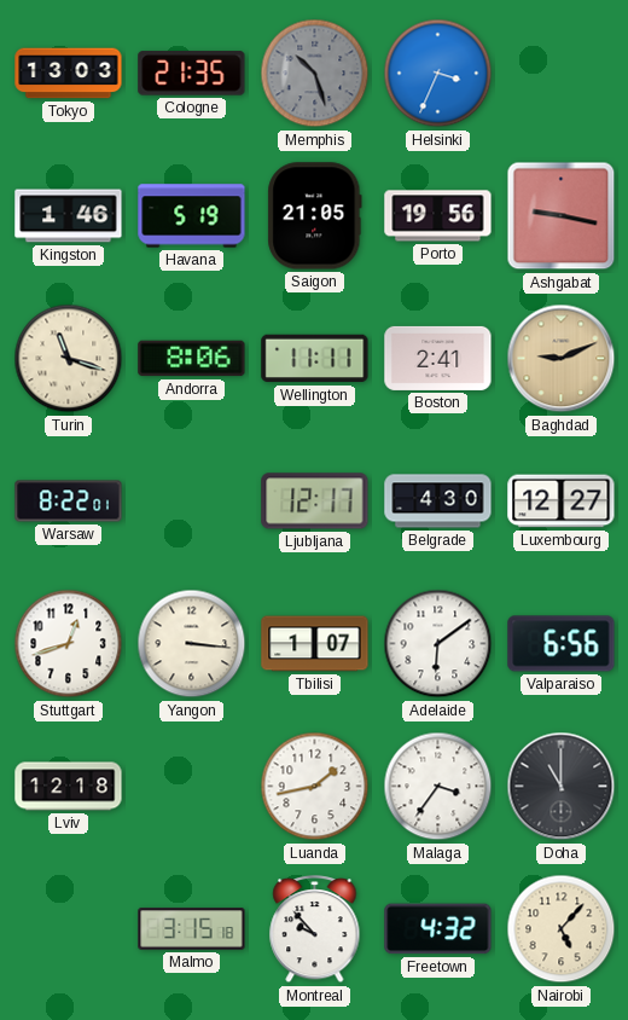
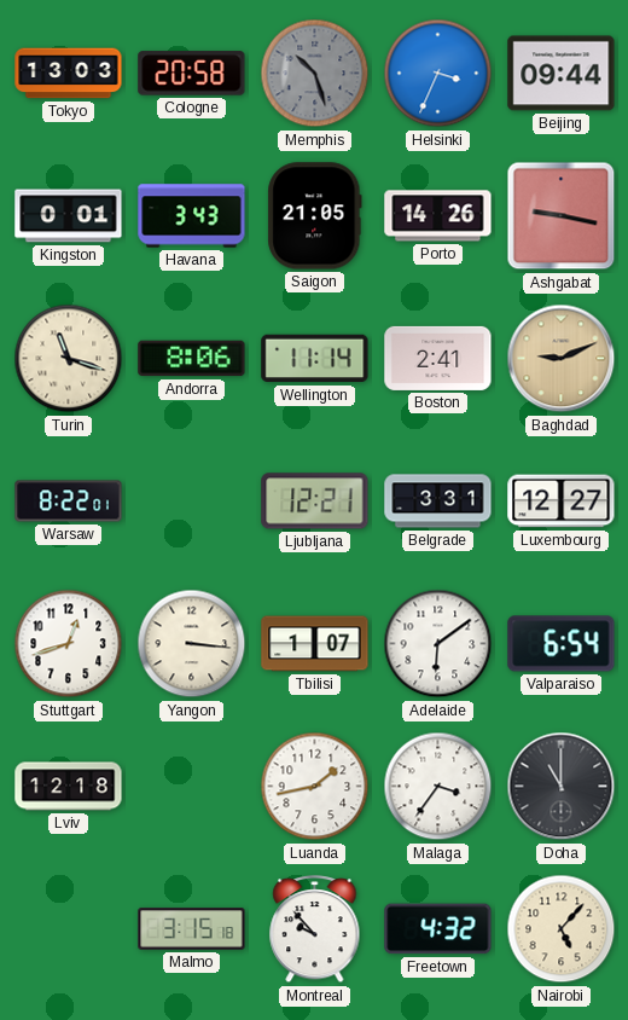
Cologne: 21:35 -> 20:58 (192, 74)
Beijing: none -> 09:44 (562, 74)
Kingston: 1:46 -> 0:01 (69, 216)
Havana: 5:19 -> 3:43 (192, 216)
Porto: 19:56 -> 14:26 (438, 216)
Wellington: 11:11 -> 11:14 (315, 359)
Ljubljana: 12:17 -> 12:21 (315, 502)
Belgrade: 4:30 -> 3:31 (438, 502)
Valparaiso: 6:56 -> 6:54 (562, 644)
